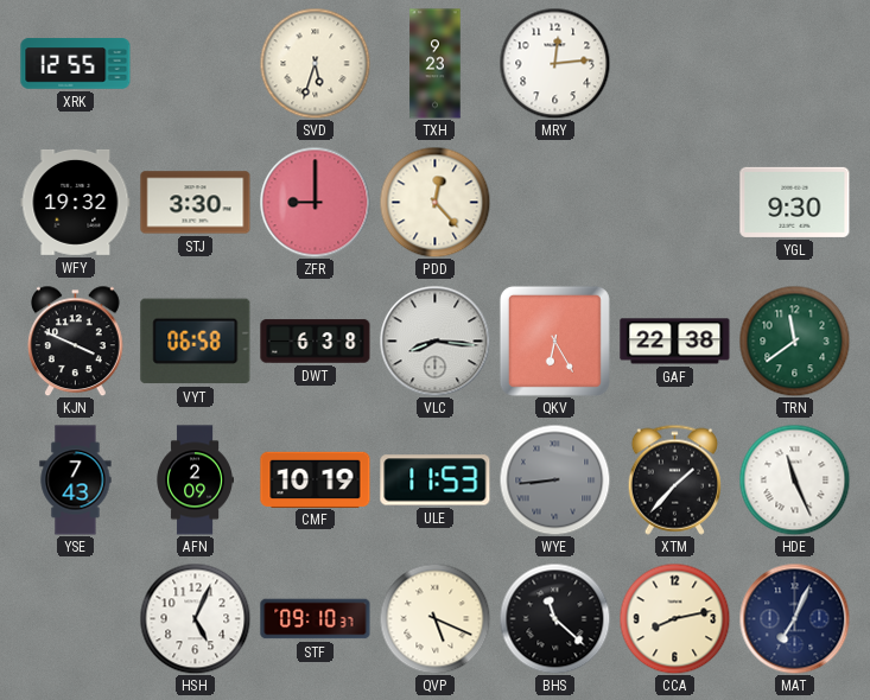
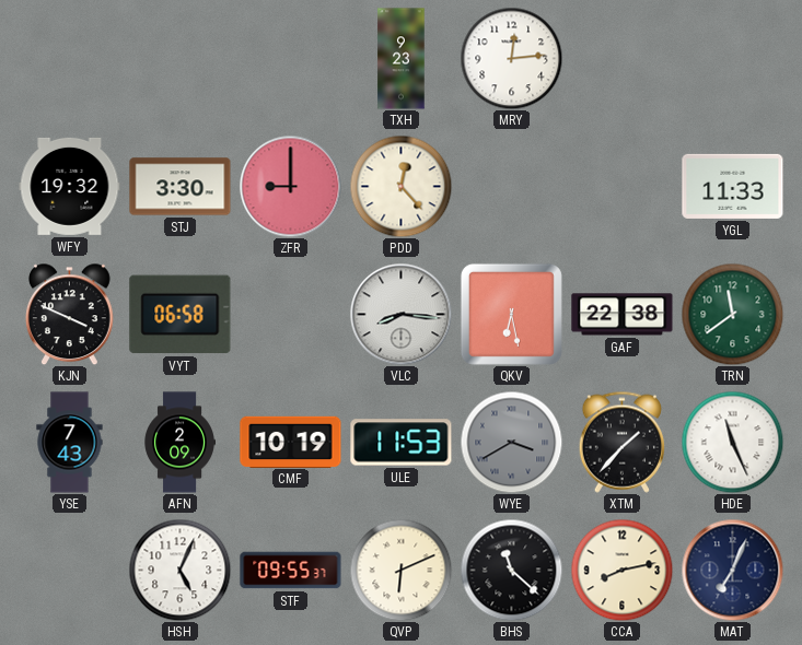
XRK: 12:55 -> none (76, 64)
SVD: 5:33 -> none (315, 63)
YGL: 9:30 -> 11:33 (733, 186)
DWT: 6:38 -> none (316, 342)
QKV: 6:25 -> 6:28 (511, 314)
WYE: 8:44 -> 3:40 (511, 442)
STF: 09:10 -> 09:55 (291, 571)
QVP: 5:19 -> 6:11 (400, 570)
